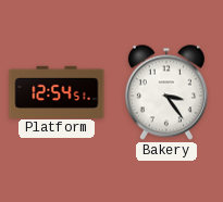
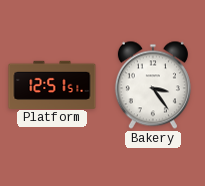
Platform: 12:54 -> 12:51 (52, 84)
